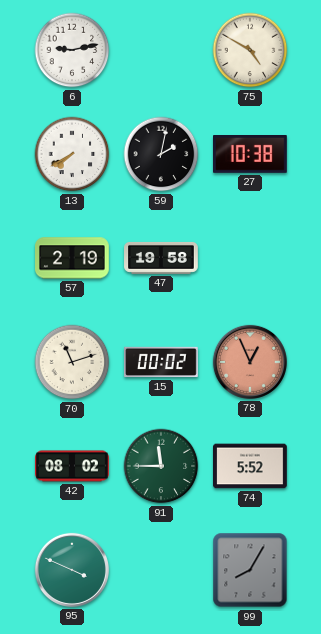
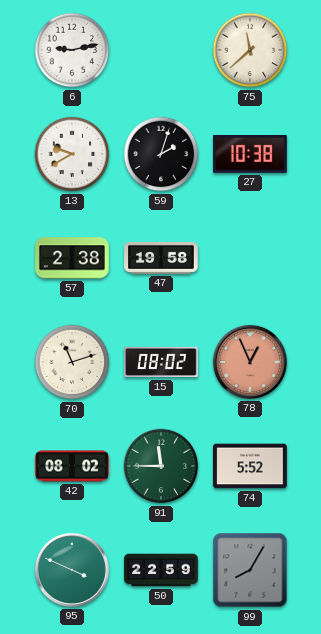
75: 4:50 -> 11:38 (250, 50)
13: 7:40 -> 9:40 (72, 154)
59: 2:02 -> 2:03 (161, 154)
57: 2:19 -> 2:38 (73, 258)
15: 00:02 -> 08:02 (162, 362)
50: none -> 22:59 (161, 570)
